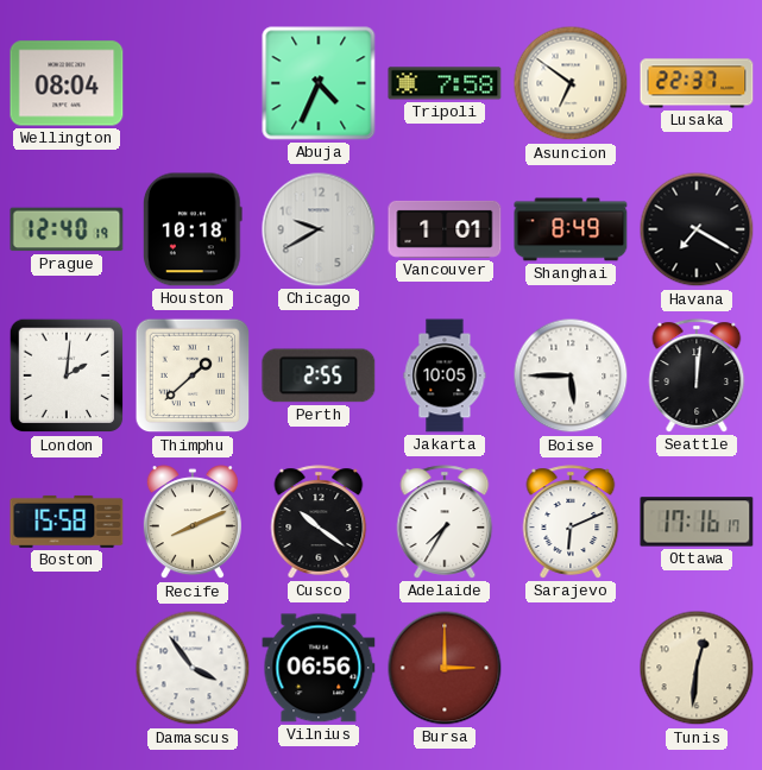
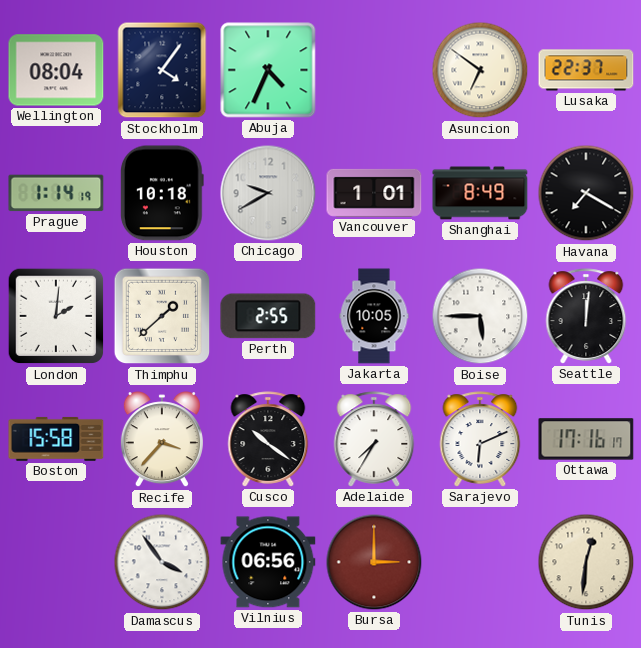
Stockholm: none -> 4:06 (162, 70)
Tripoli: 7:58 -> none (445, 83)
Prague: 12:40 -> 1:14 (56, 193)
Recife: 8:11 -> 3:37 (162, 440)
